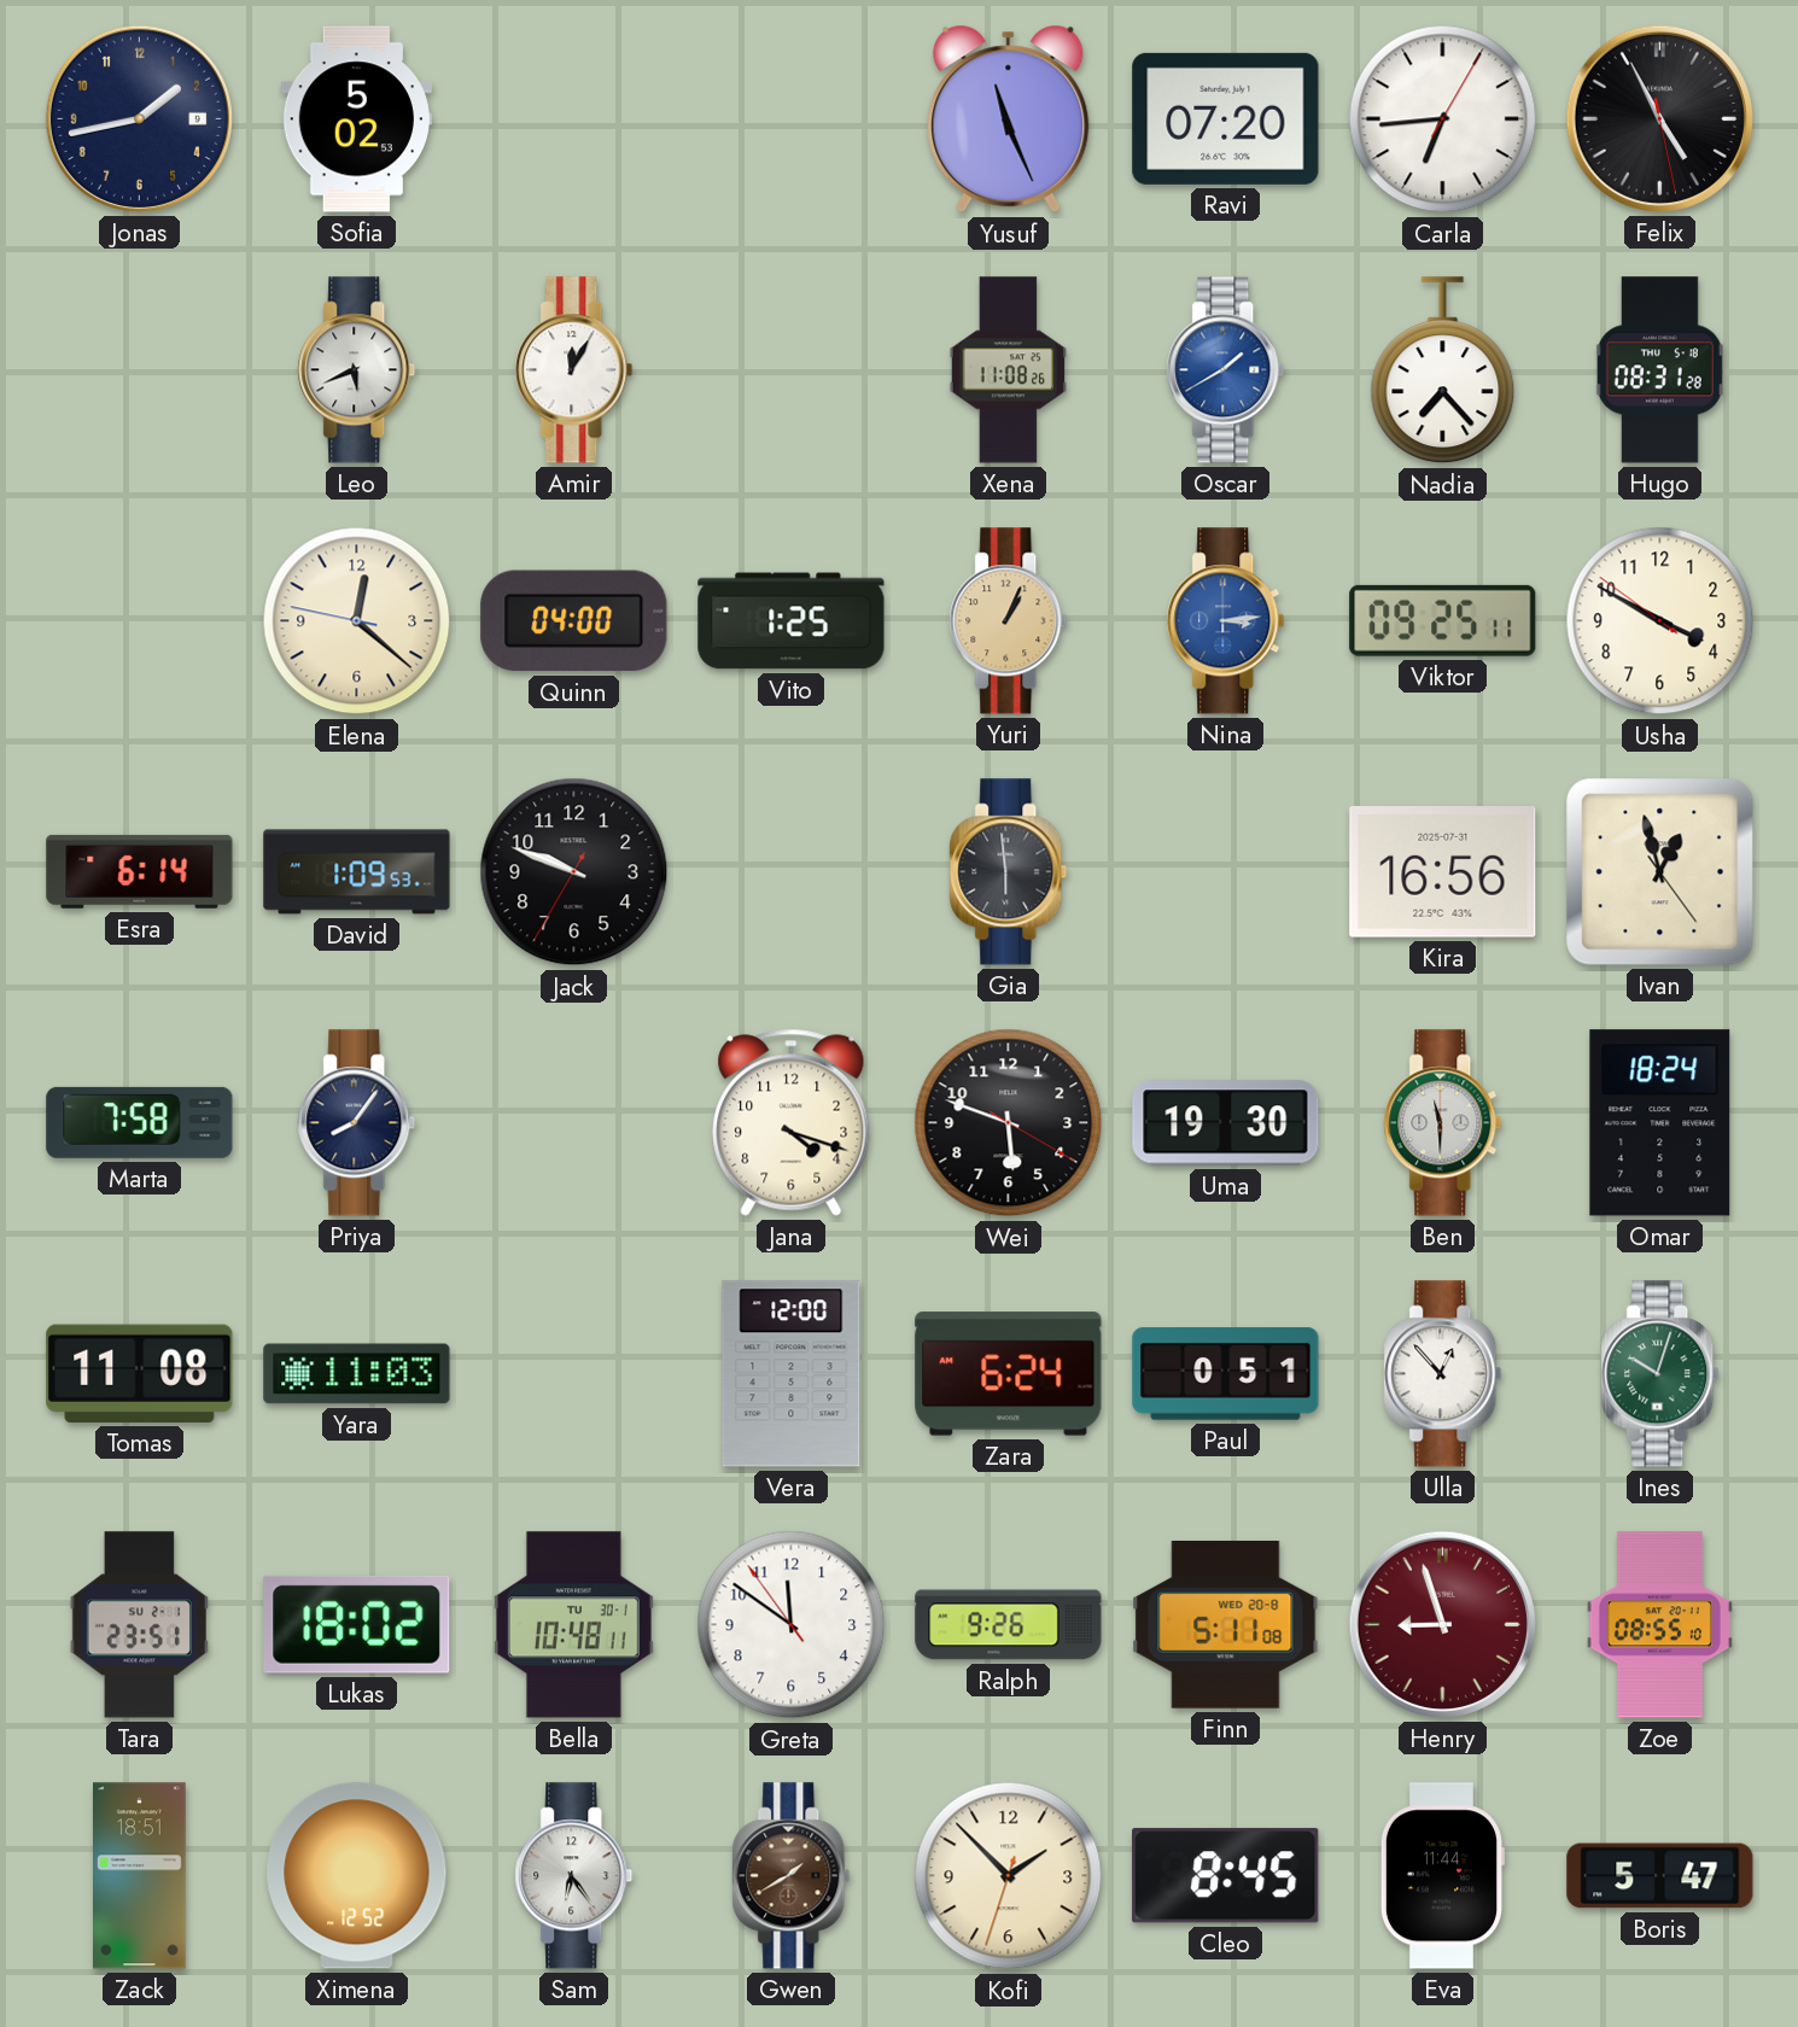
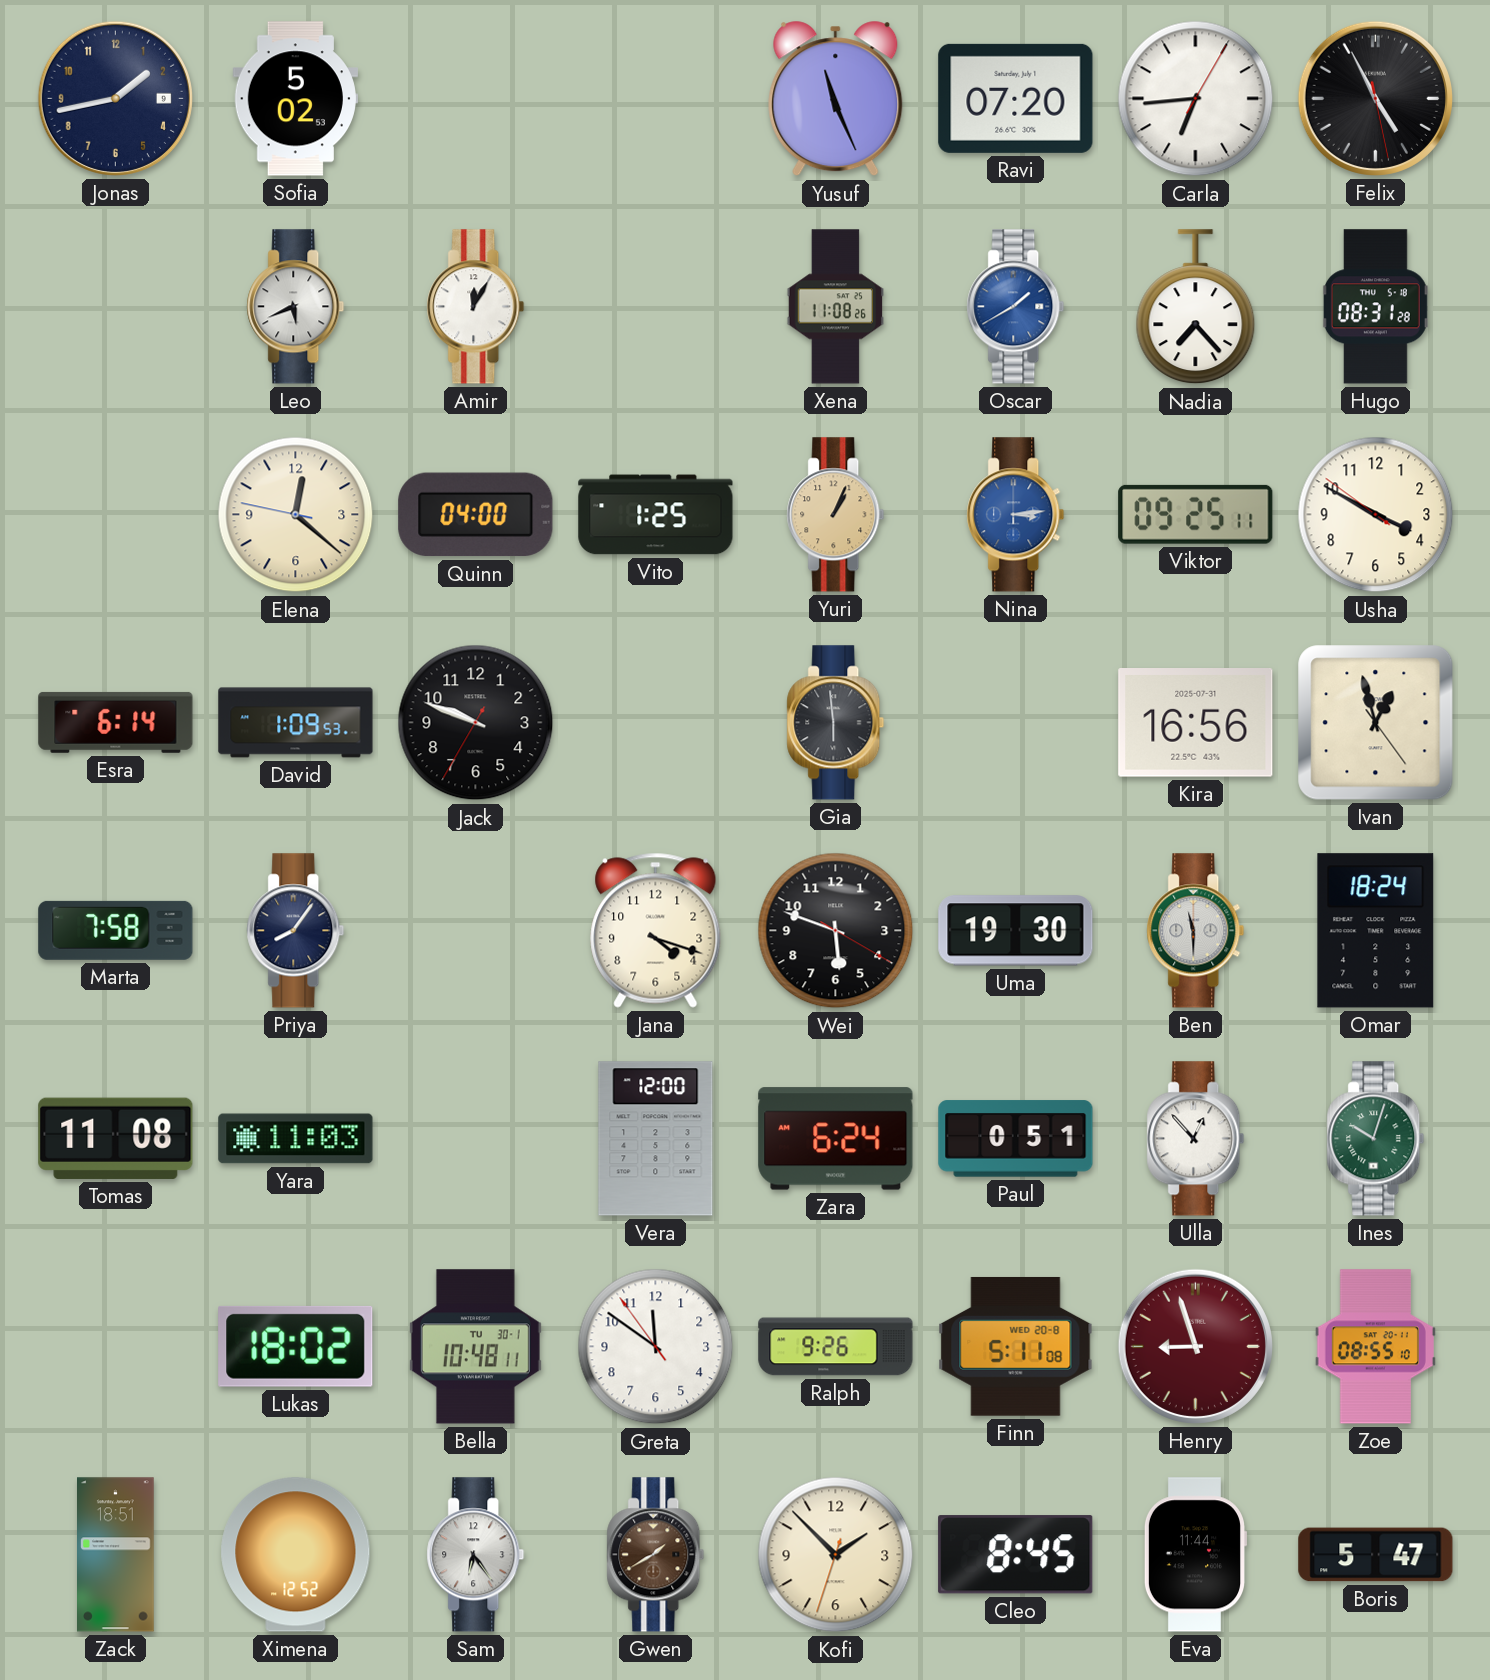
Tara: 23:51 -> none (139, 1625)
